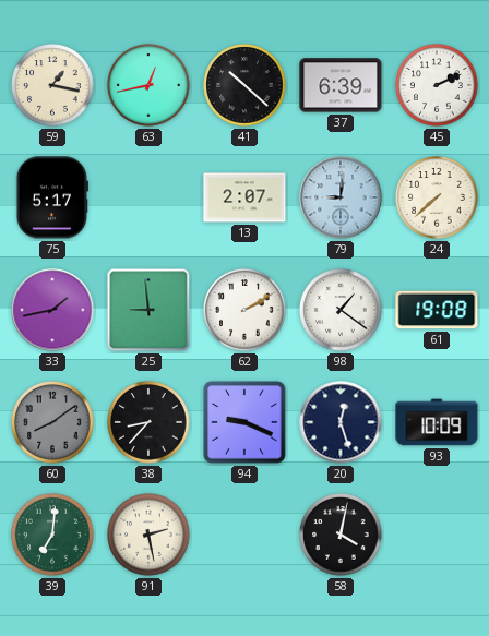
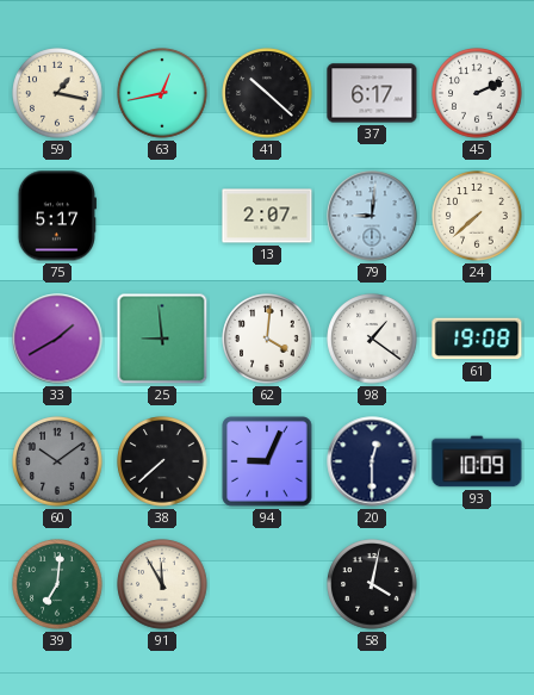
37: 6:39 -> 6:17 (372, 93)
33: 1:43 -> 1:40 (57, 339)
62: 2:10 -> 4:01 (267, 339)
60: 8:09 -> 10:09 (57, 461)
38: 8:37 -> 7:38 (162, 461)
94: 9:19 -> 9:04 (267, 461)
20: 12:27 -> 12:30 (372, 461)
91: 2:28 -> 11:55 (162, 584)
